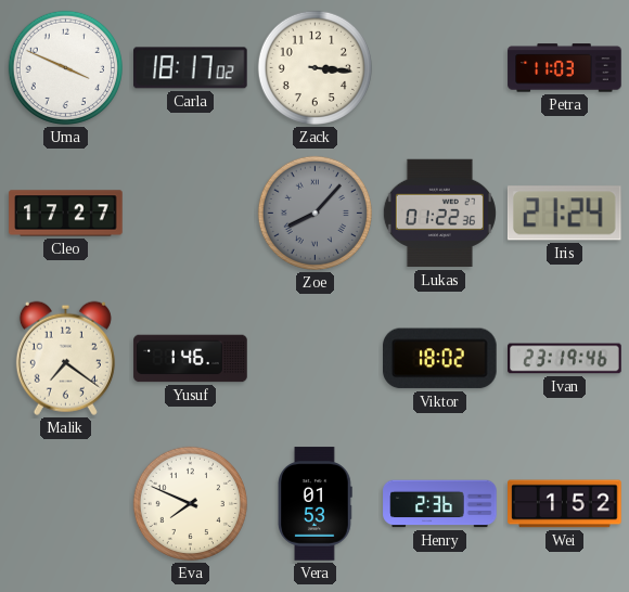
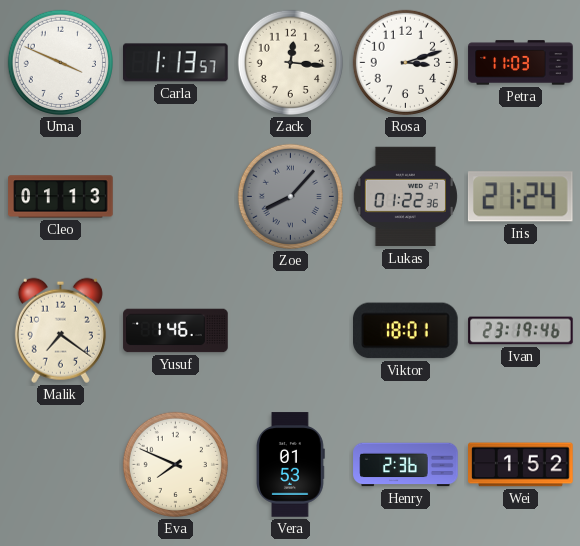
Carla: 18:17 -> 1:13 (176, 63)
Zack: 3:16 -> 12:16 (290, 62)
Rosa: none -> 3:12 (405, 62)
Cleo: 17:27 -> 01:13 (61, 197)
Viktor: 18:02 -> 18:01 (406, 331)
